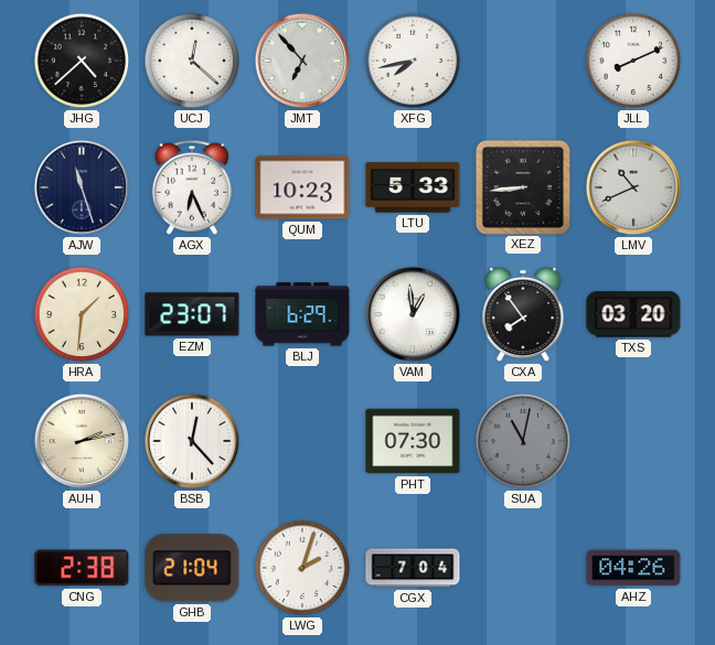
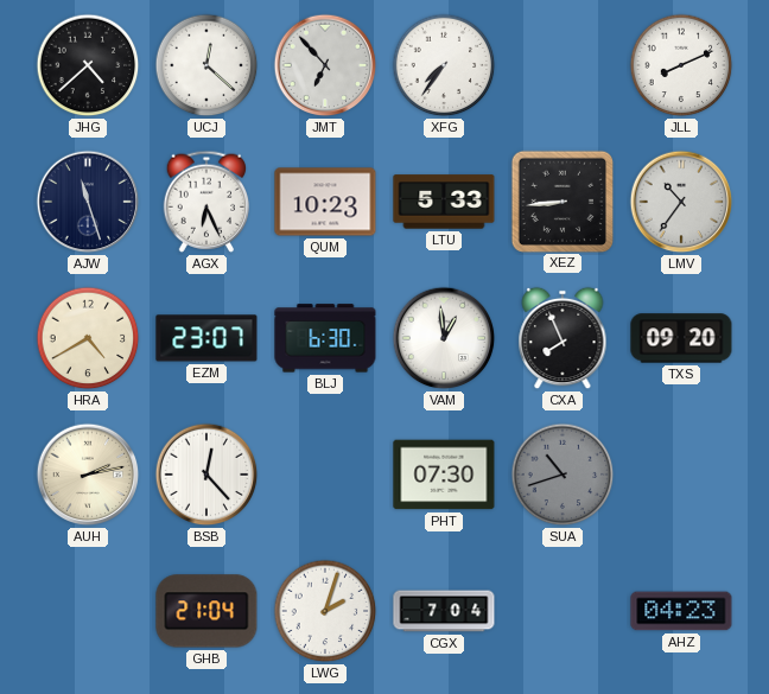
XFG: 7:43 -> 7:36 (444, 65)
LMV: 10:41 -> 10:36 (681, 202)
HRA: 1:31 -> 4:40 (88, 338)
BLJ: 6:29 -> 6:30 (325, 338)
CXA: 7:54 -> 7:56 (563, 338)
TXS: 03:20 -> 09:20 (681, 338)
SUA: 11:02 -> 10:42 (563, 475)
CNG: 2:38 -> none (82, 568)
AHZ: 04:26 -> 04:23 (681, 611)
